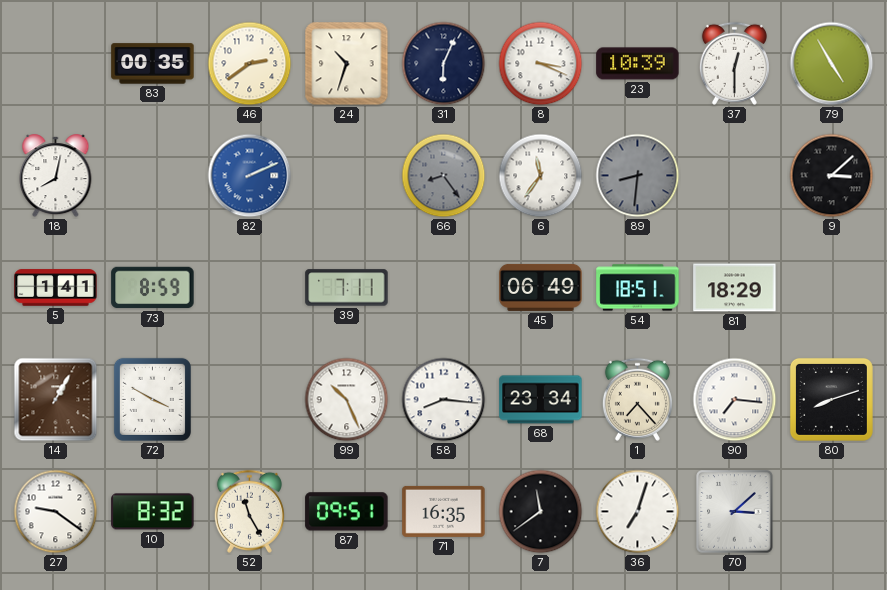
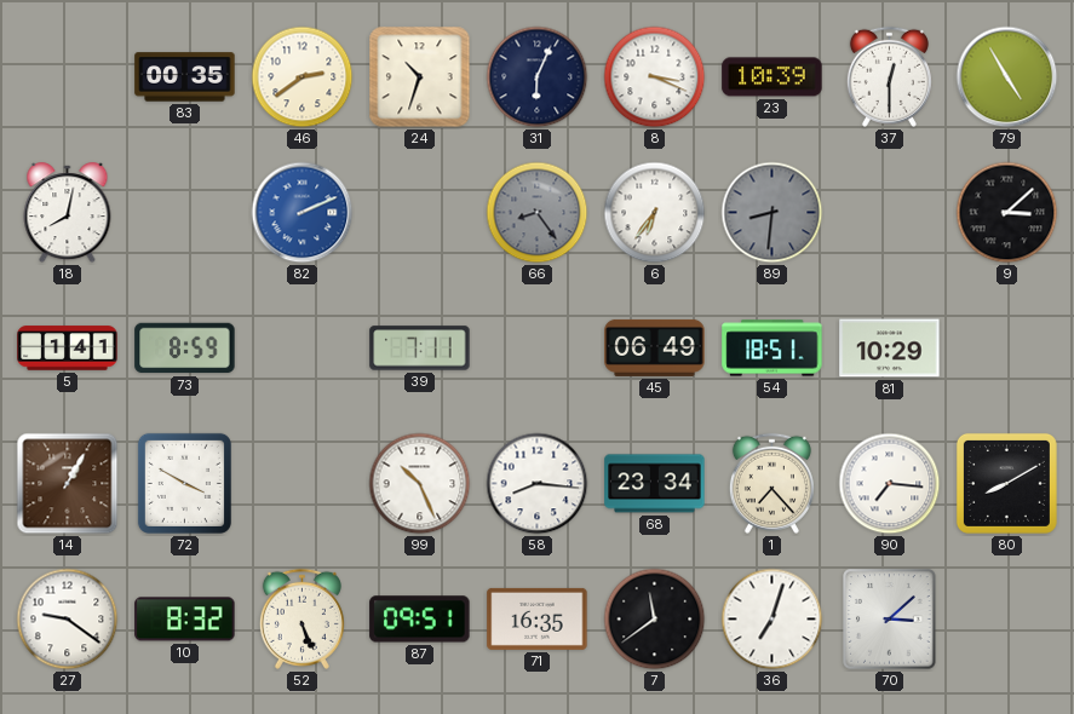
6: 11:36 -> 6:36 (655, 213)
81: 18:29 -> 10:29 (890, 349)
80: 8:12 -> 8:10 (1006, 483)
52: 11:25 -> 5:26 (301, 618)
